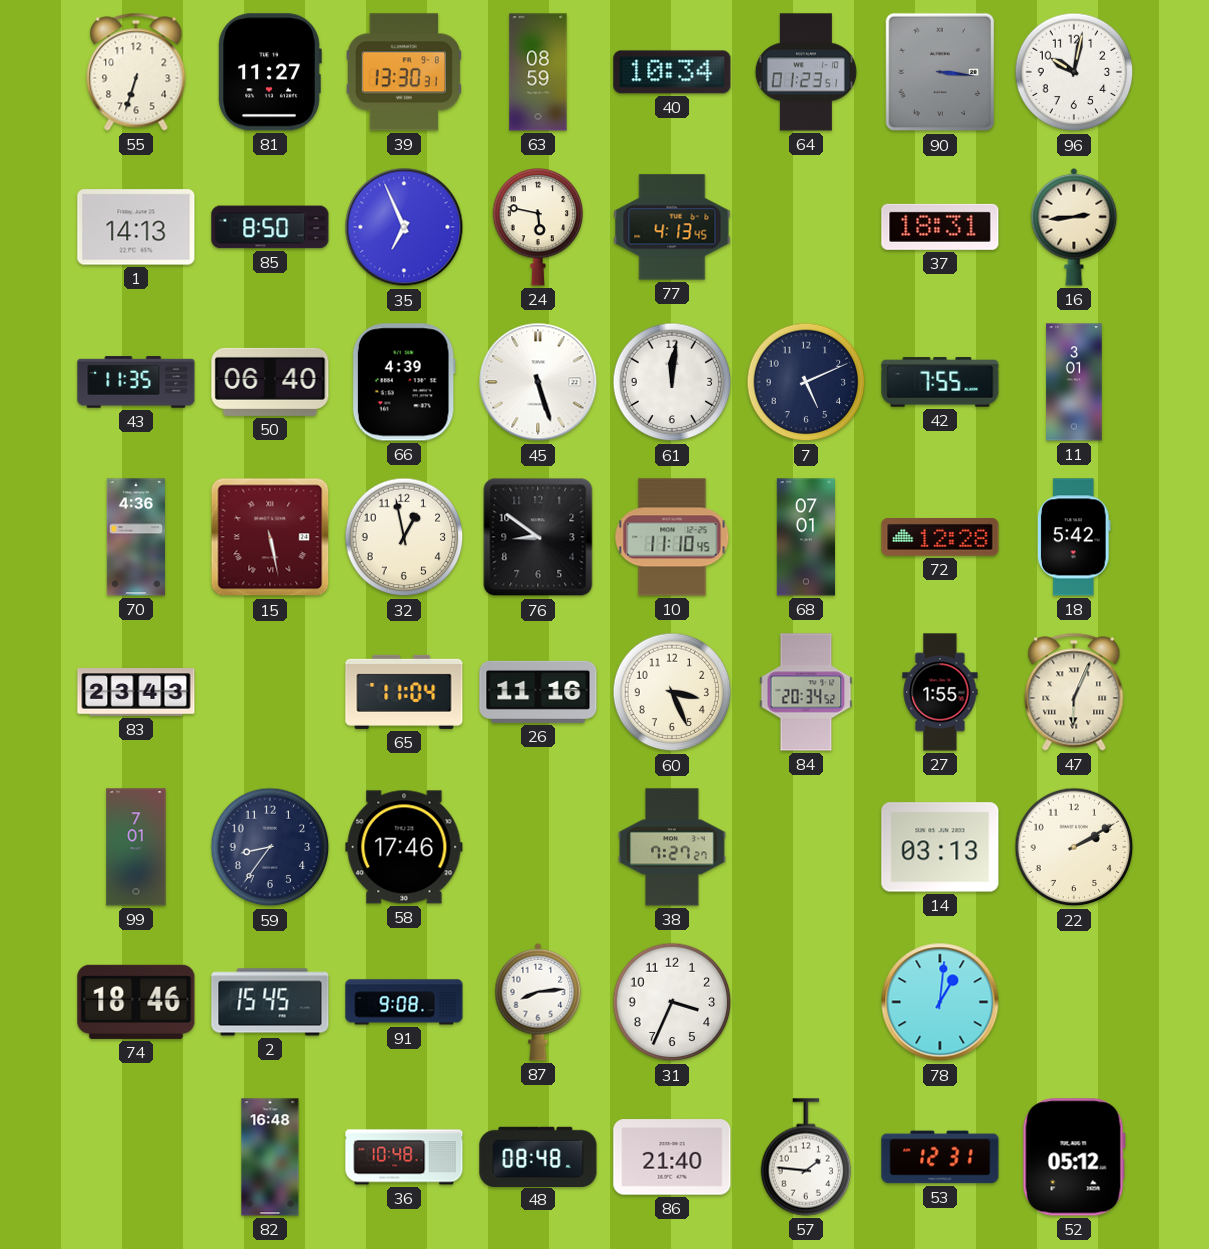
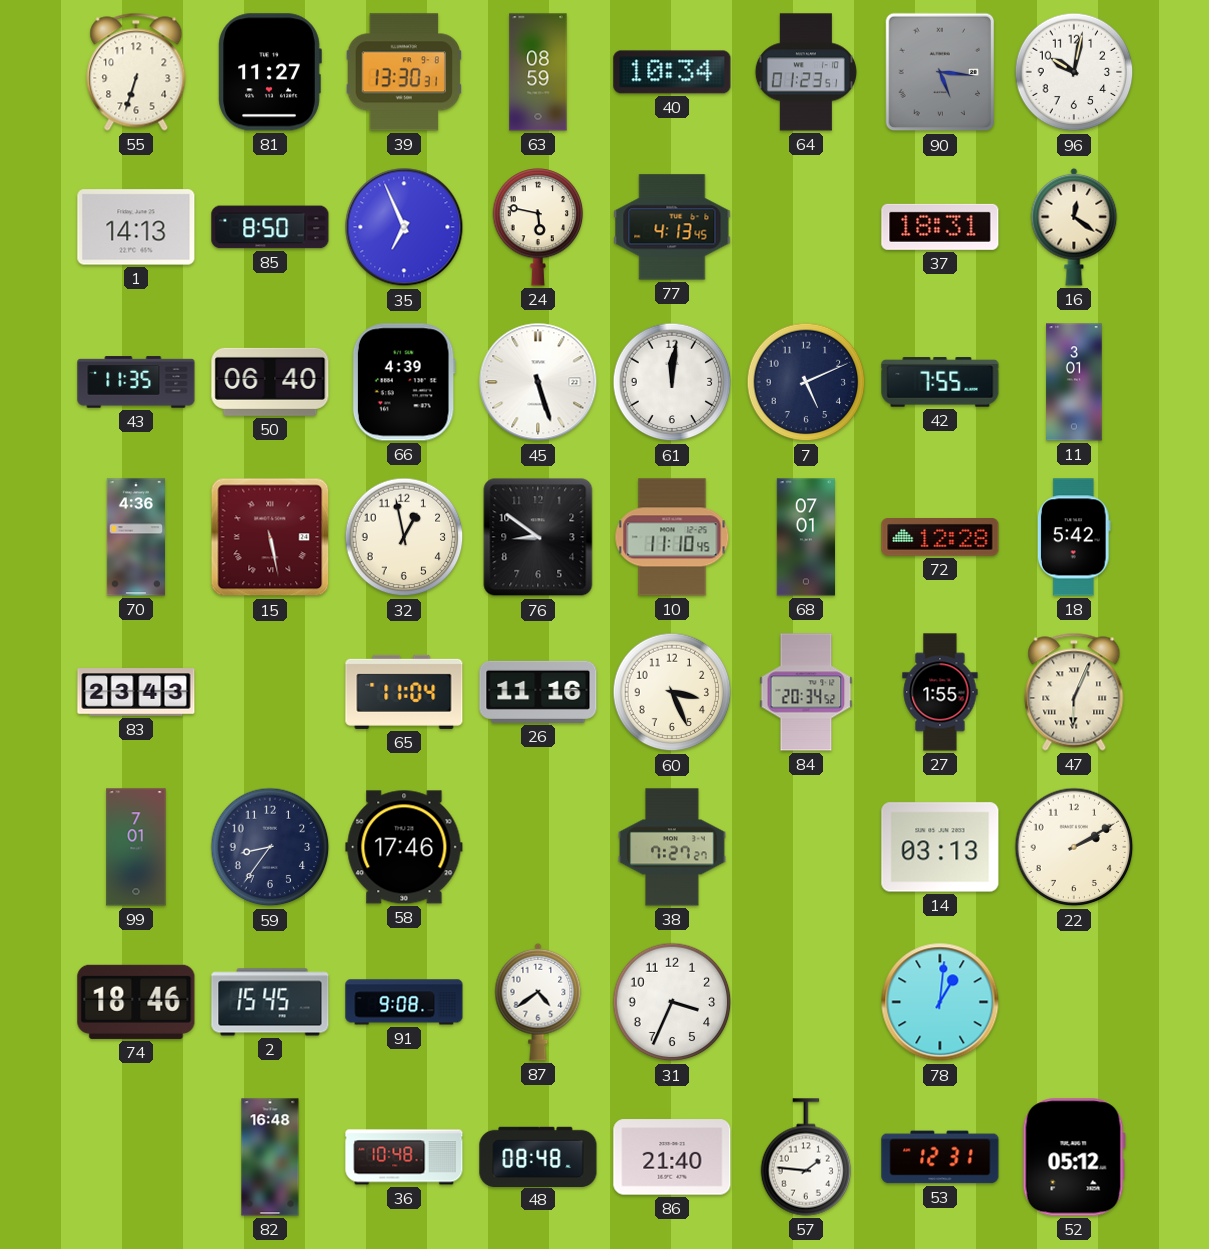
90: 3:16 -> 5:16 (940, 72)
16: 2:44 -> 12:21 (1074, 227)
87: 8:14 -> 4:39 (538, 1002)
